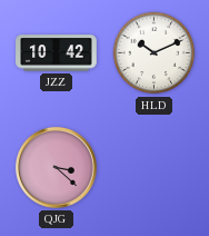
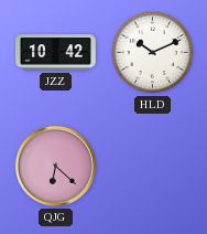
QJG: 3:22 -> 6:22 (55, 166)
